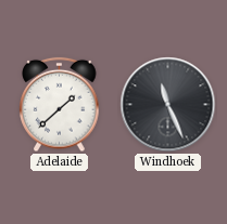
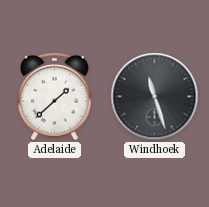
Windhoek: 11:26 -> 11:27 (155, 97)
